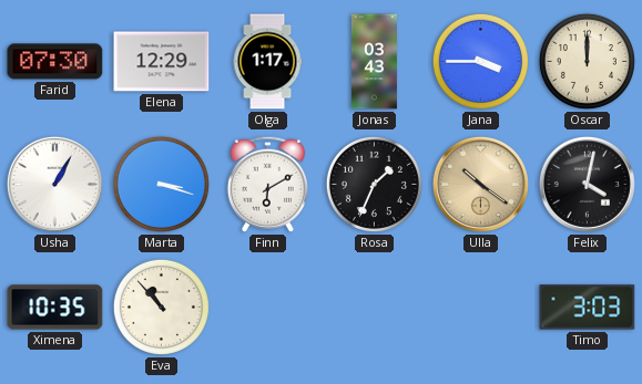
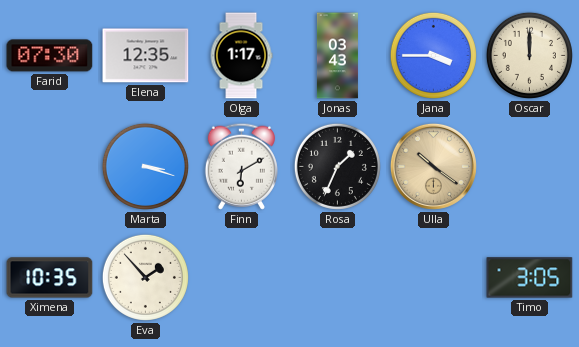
Elena: 12:29 -> 12:35 (146, 56)
Usha: 1:05 -> none (54, 184)
Felix: 4:02 -> none (587, 184)
Eva: 10:53 -> 1:53 (145, 277)
Timo: 3:03 -> 3:05 (530, 278)
